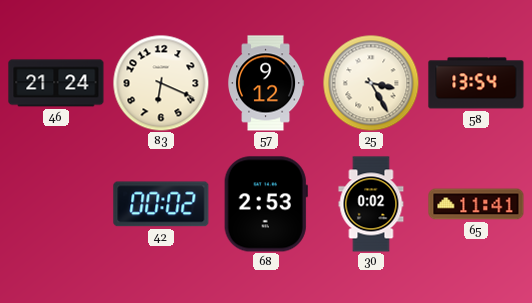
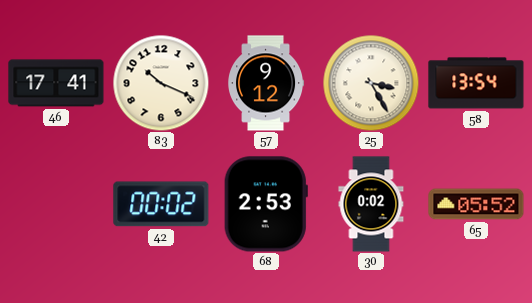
46: 21:24 -> 17:41 (56, 83)
83: 6:19 -> 10:19 (161, 83)
65: 11:41 -> 05:52 (476, 204)
